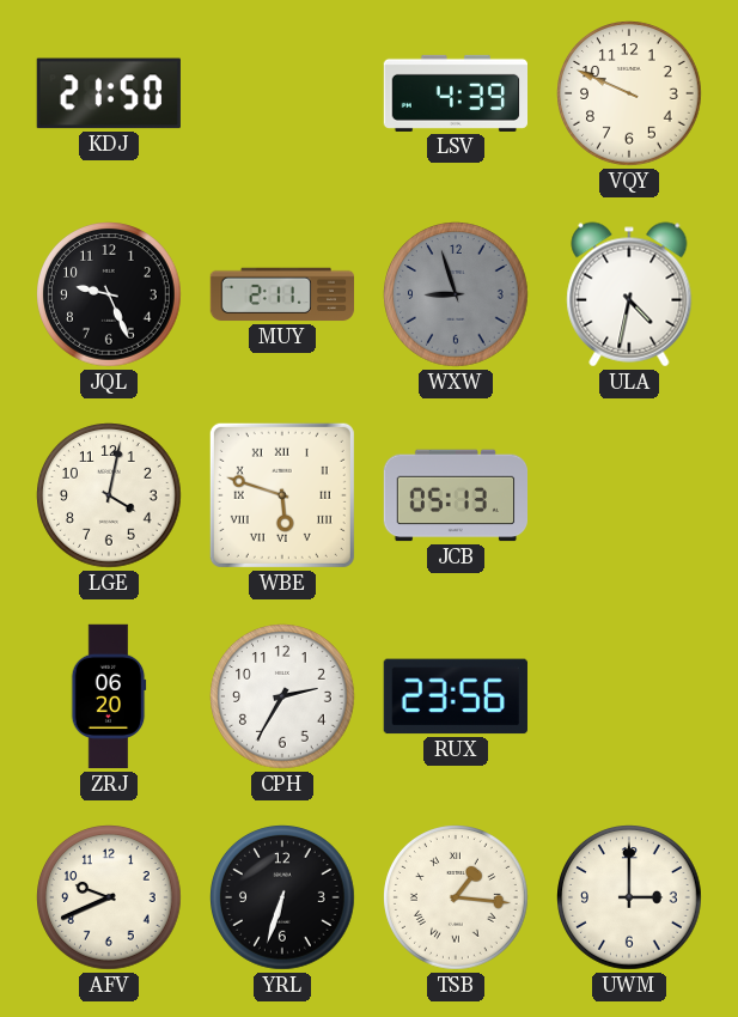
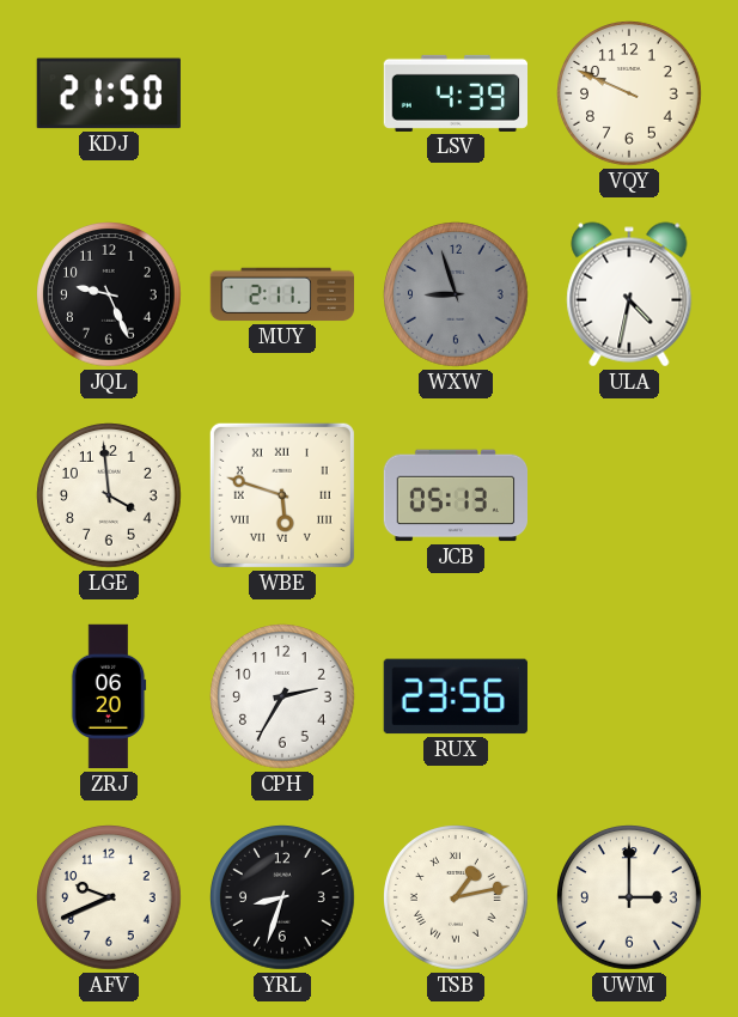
LGE: 4:02 -> 3:59 (110, 497)
YRL: 6:33 -> 8:33 (283, 899)
TSB: 1:16 -> 1:13 (457, 899)
